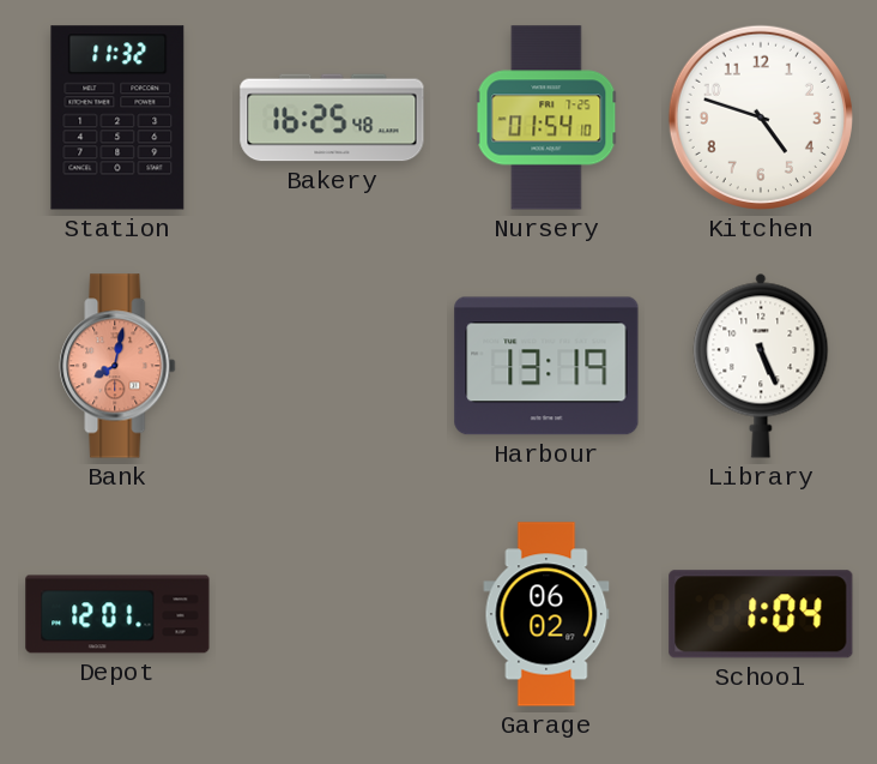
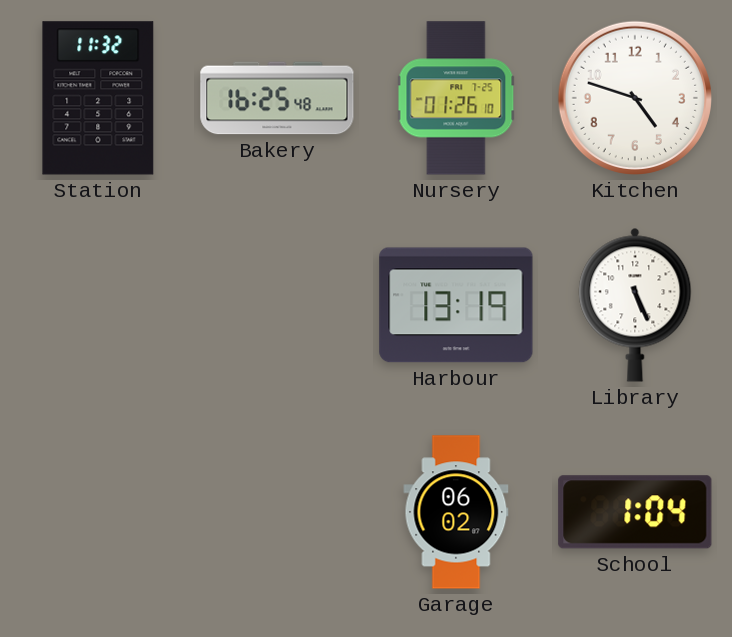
Nursery: 01:54 -> 01:26 (456, 98)
Bank: 8:02 -> none (117, 366)
Depot: 12:01 -> none (117, 614)
